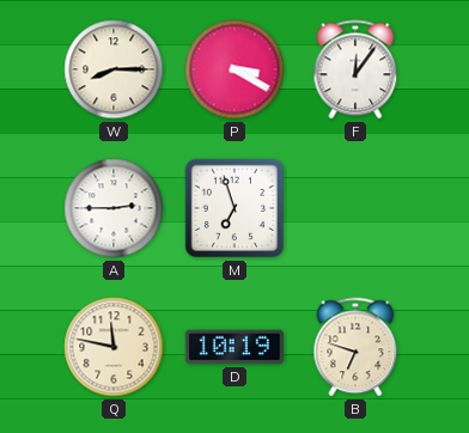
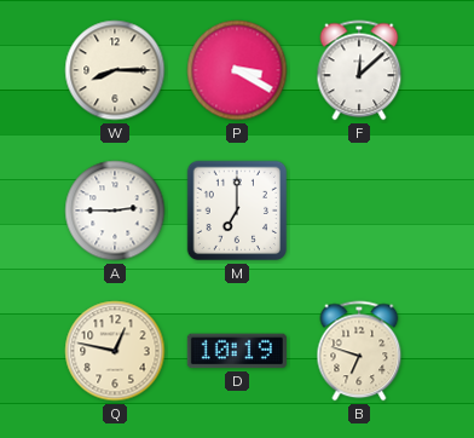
F: 12:06 -> 12:08 (359, 70)
M: 6:57 -> 7:00 (237, 211)
Q: 11:47 -> 12:47 (115, 351)
